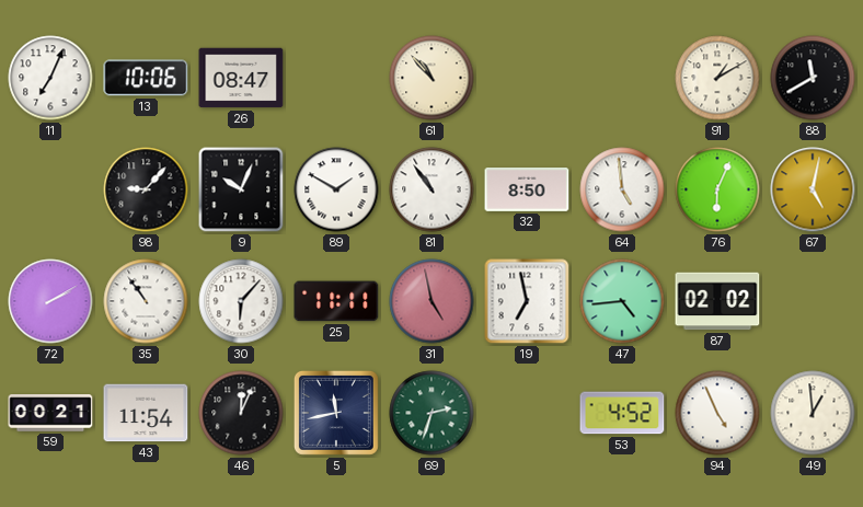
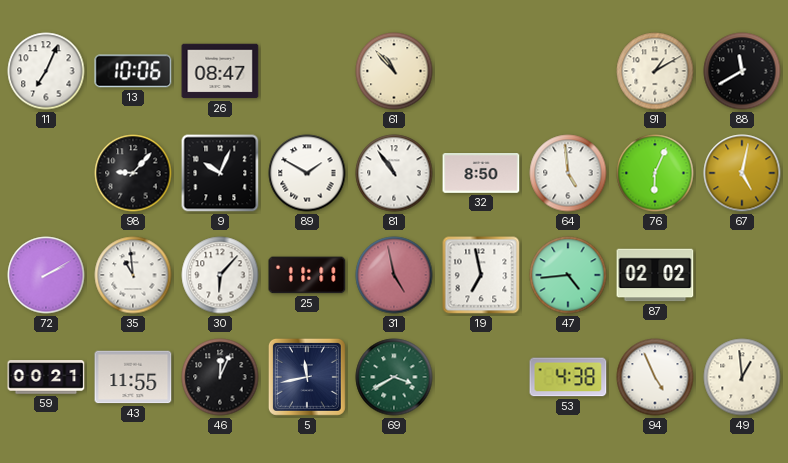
35: 10:54 -> 10:59 (133, 275)
43: 11:54 -> 11:55 (133, 377)
69: 2:33 -> 3:40 (394, 377)
53: 4:52 -> 4:38 (568, 377)
